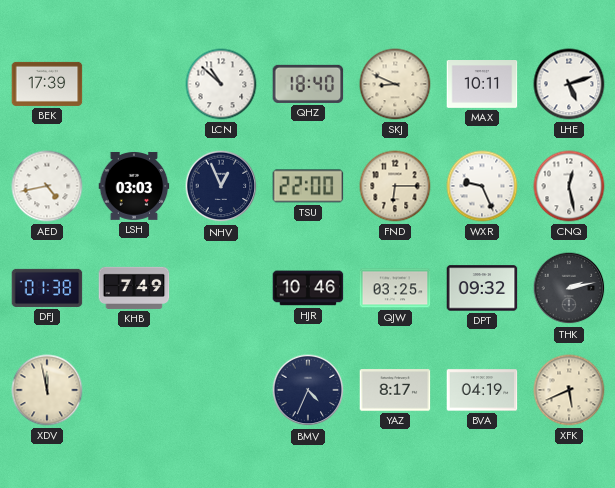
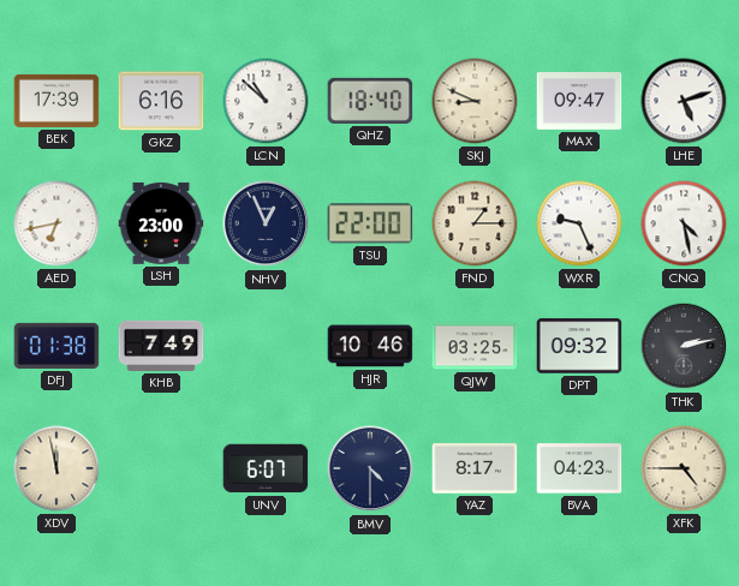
GKZ: none -> 6:16 (161, 101)
MAX: 10:11 -> 09:47 (579, 102)
AED: 4:43 -> 6:43 (56, 223)
LSH: 03:03 -> 23:00 (161, 223)
FND: 6:15 -> 1:15 (475, 223)
CNQ: 12:28 -> 4:28 (684, 223)
UNV: none -> 6:07 (266, 468)
BMV: 4:34 -> 4:30 (370, 468)
BVA: 04:19 -> 04:23 (579, 468)
XFK: 5:41 -> 4:45 (684, 468)
